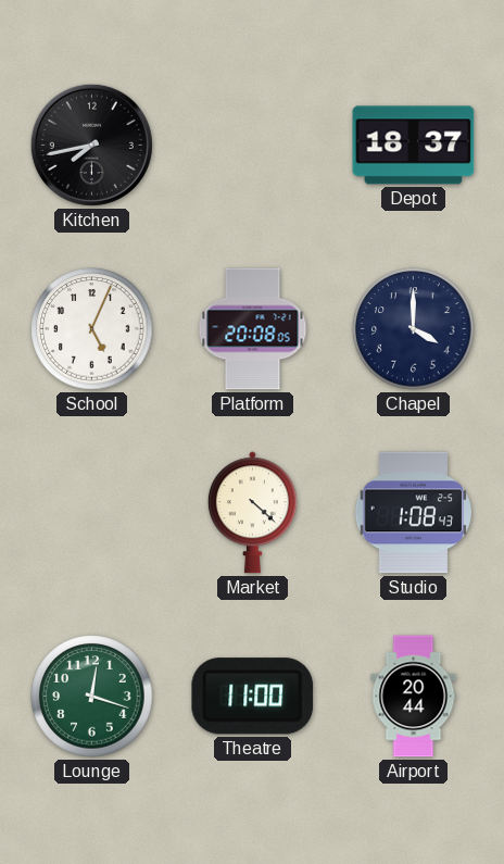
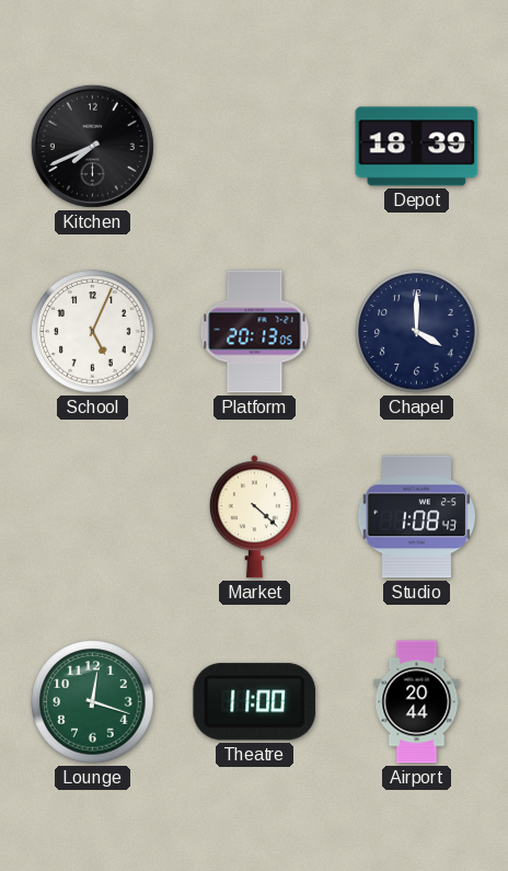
Kitchen: 7:43 -> 7:41 (92, 146)
Depot: 18:37 -> 18:39 (417, 147)
Platform: 20:08 -> 20:13 (255, 332)
